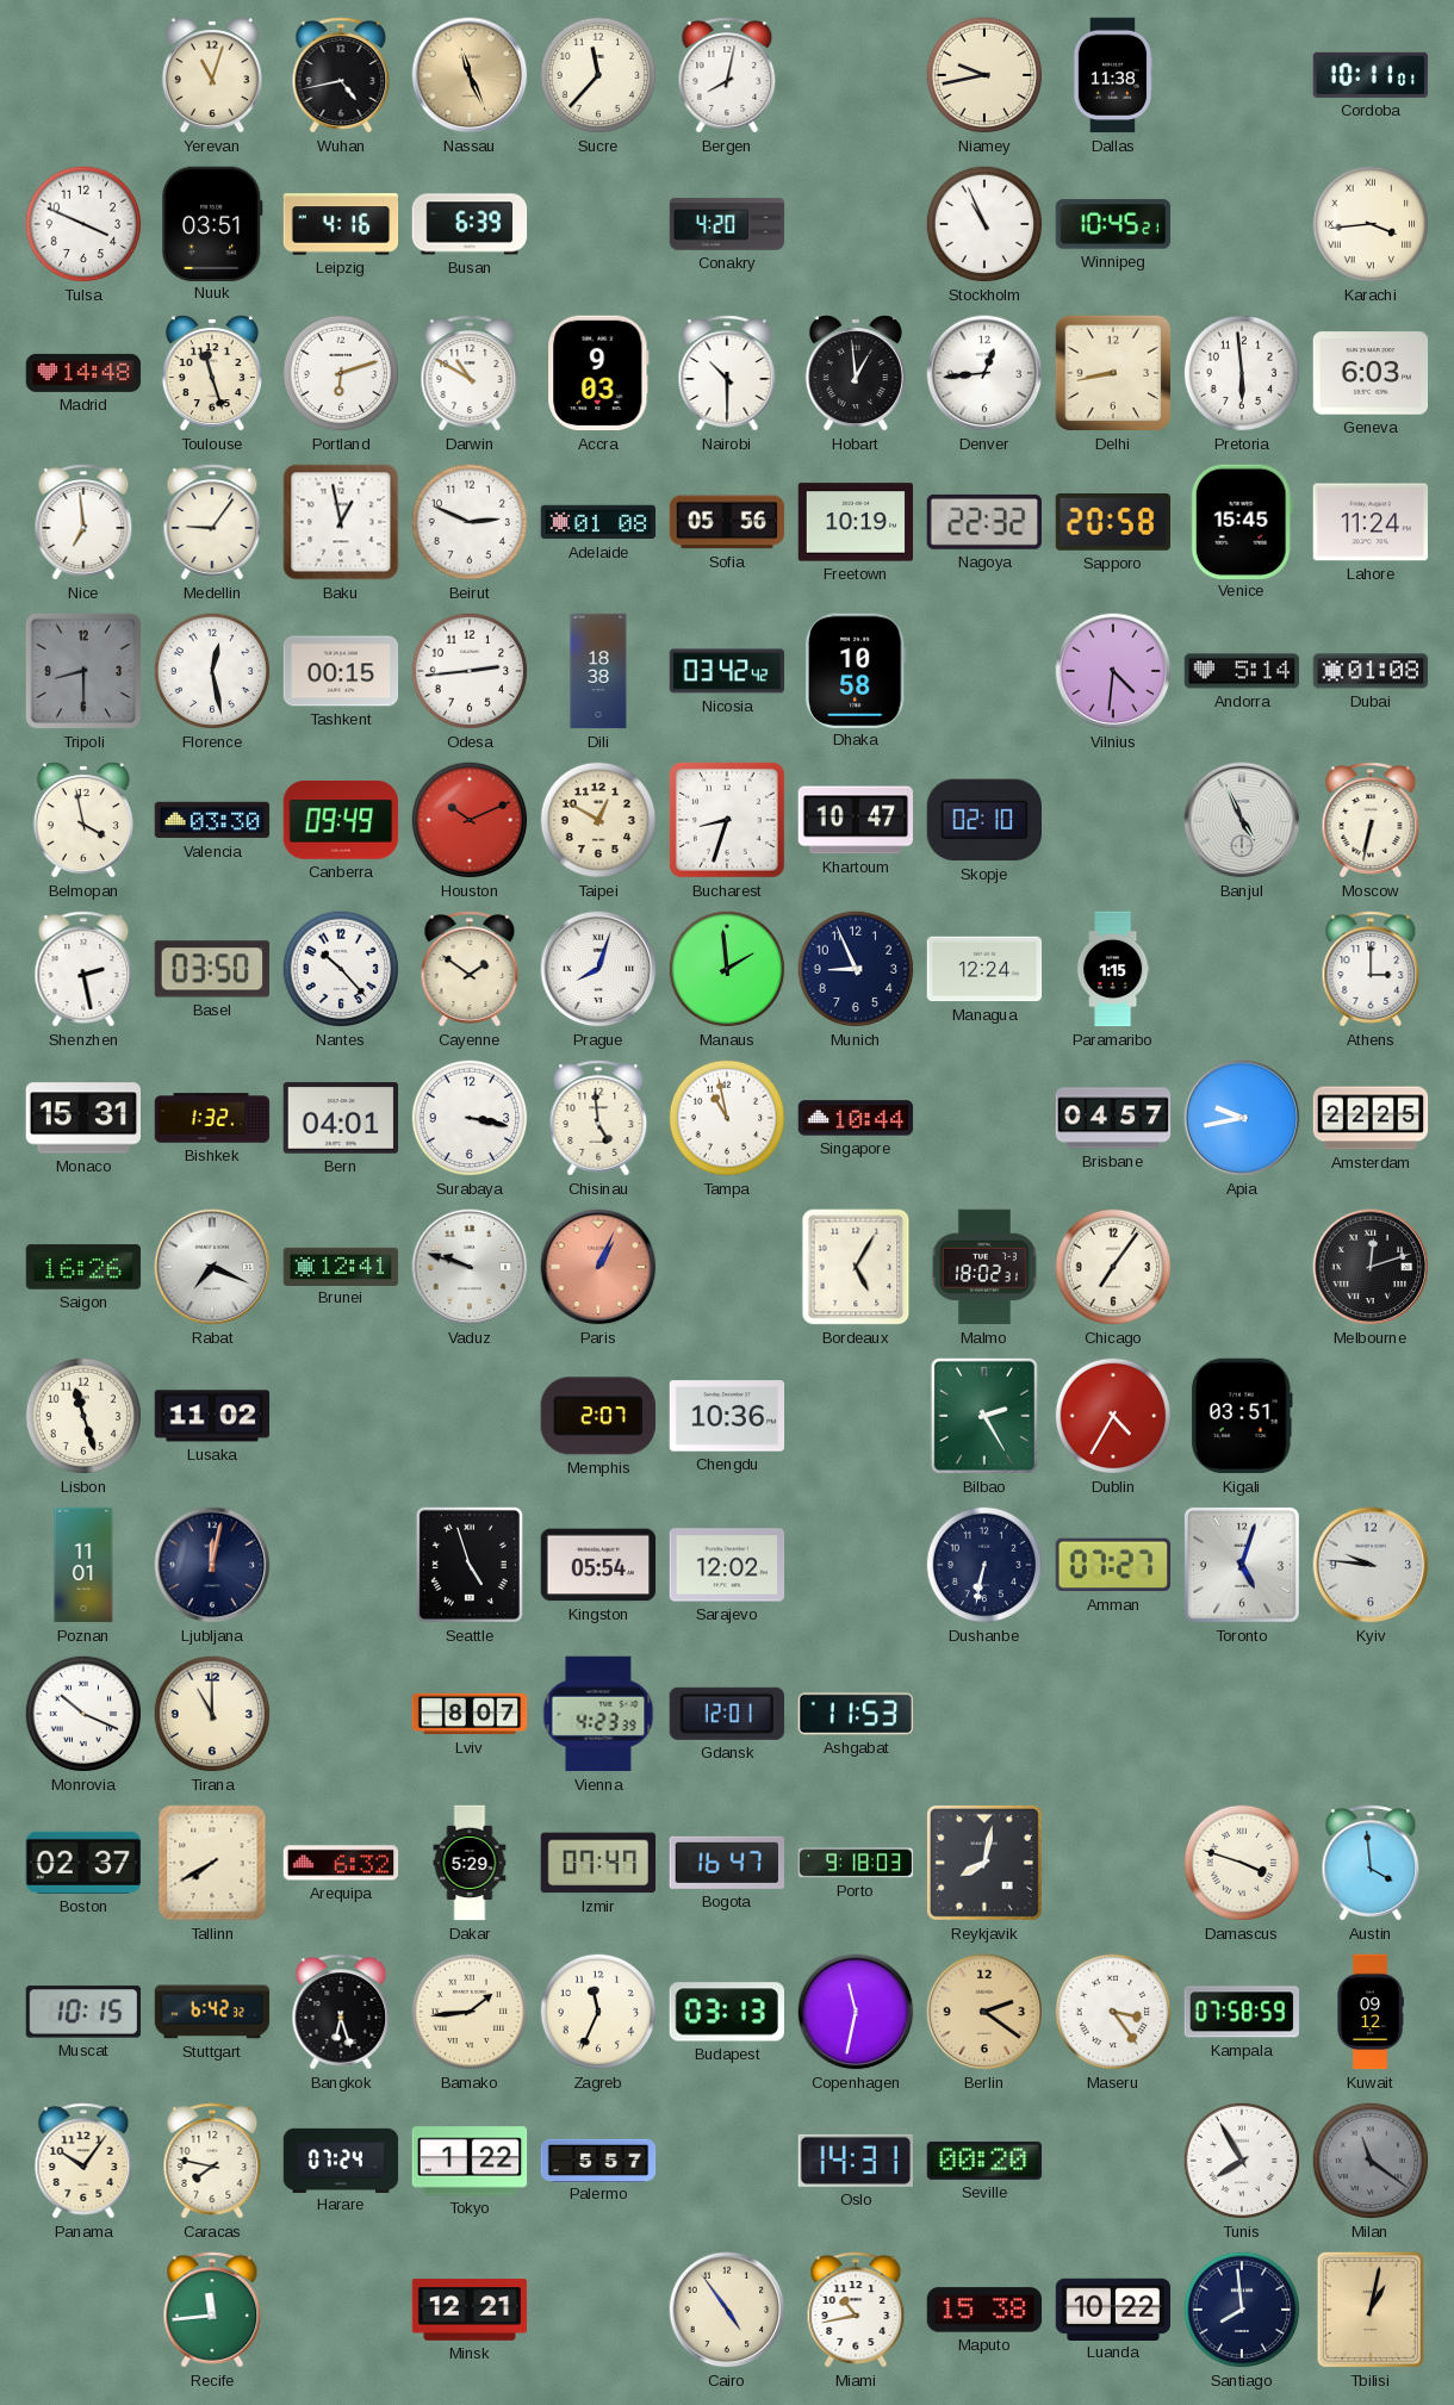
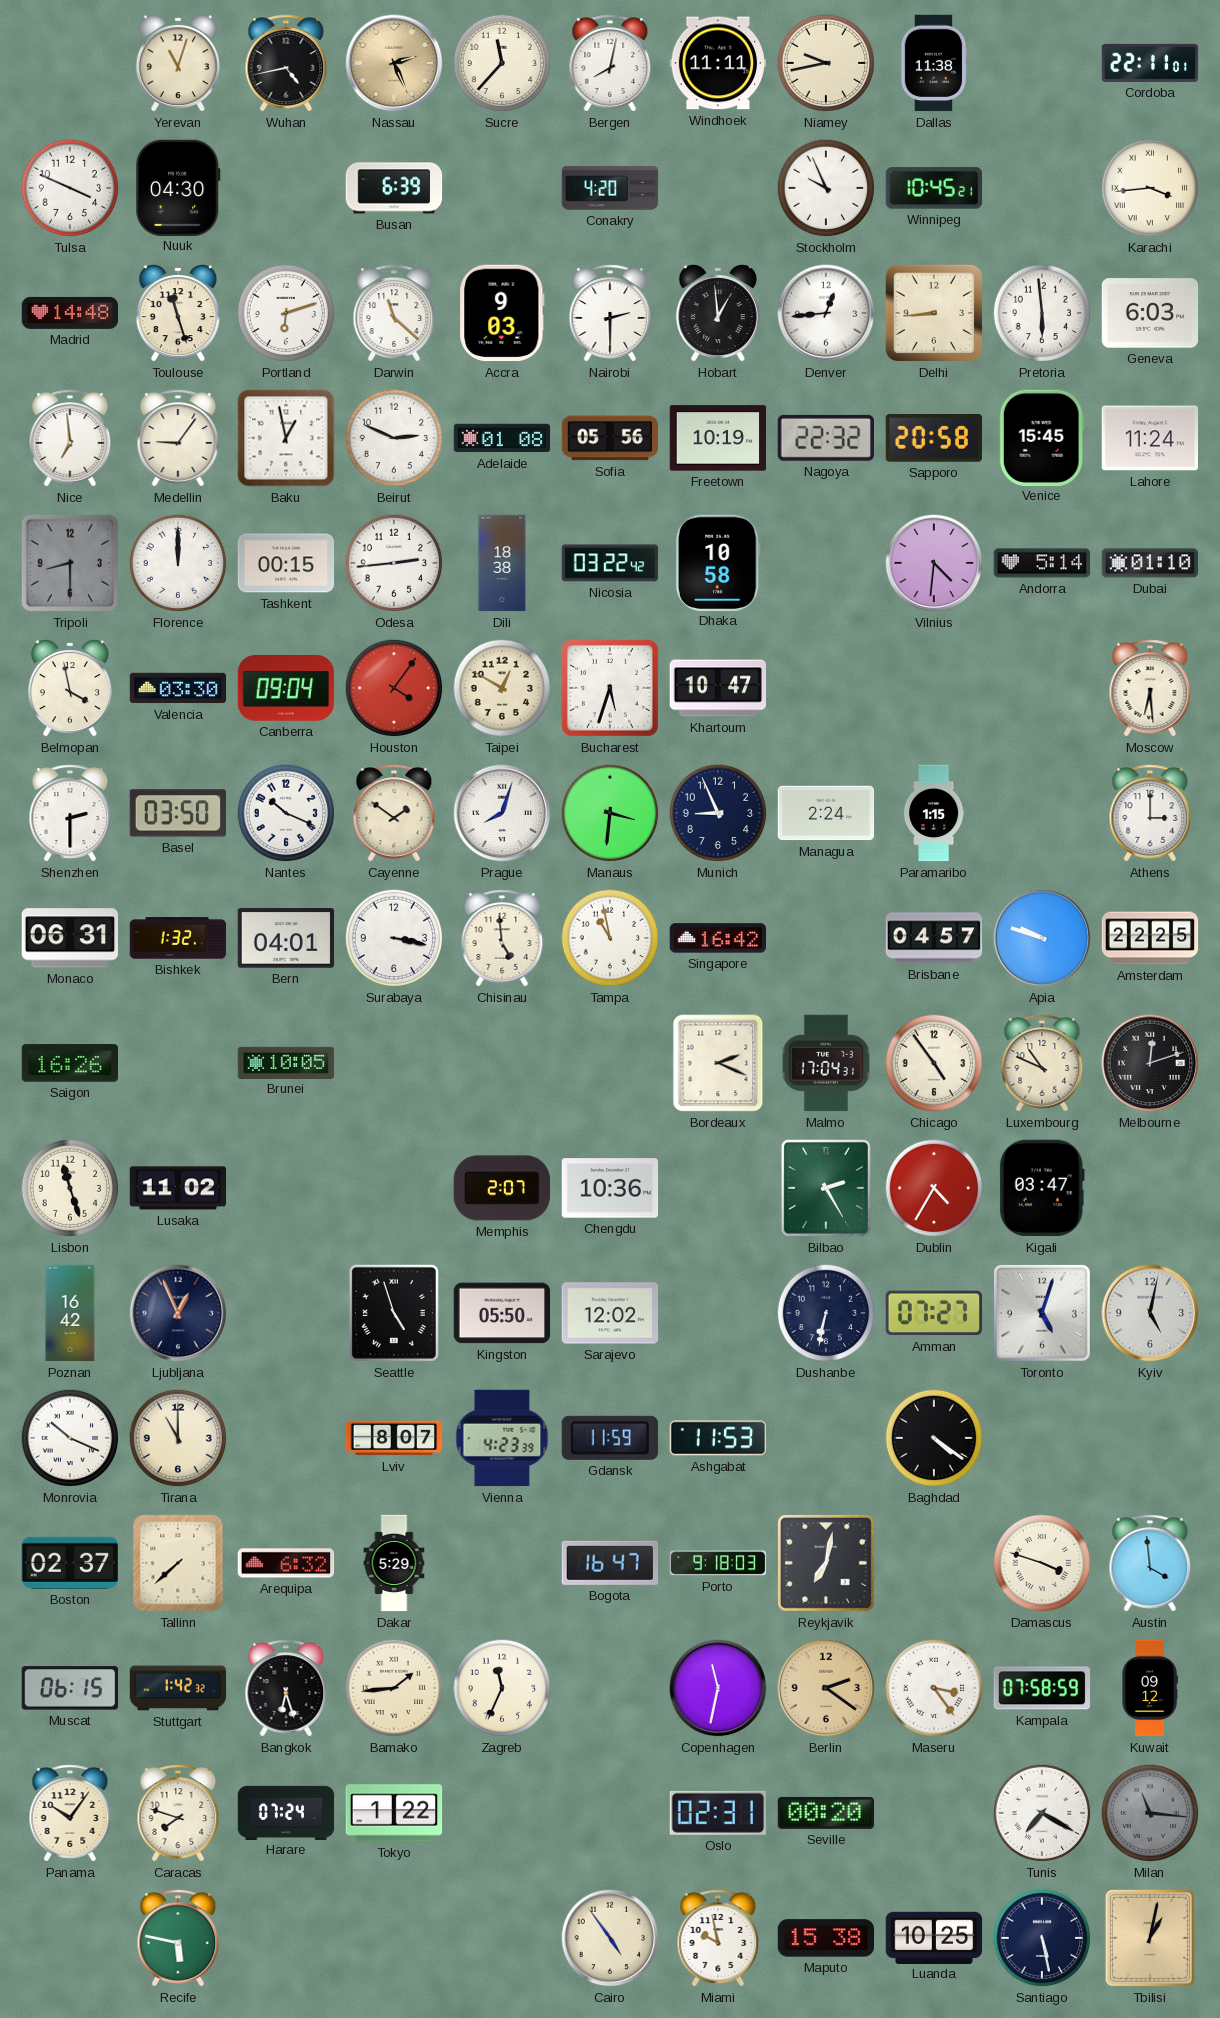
Nassau: 11:26 -> 2:26 (394, 63)
Windhoek: none -> 11:11 (718, 63)
Cordoba: 10:11 -> 22:11 (1150, 63)
Nuuk: 03:51 -> 04:30 (178, 187)
Leipzig: 4:16 -> none (341, 224)
Stockholm: 10:56 -> 9:56 (826, 188)
Darwin: 10:50 -> 11:22 (394, 313)
Nairobi: 10:30 -> 2:30 (610, 313)
Delhi: 8:43 -> 8:44 (934, 313)
Florence: 12:28 -> 12:00 (178, 563)
Nicosia: 03:42 -> 03:22 (610, 563)
Dubai: 01:08 -> 01:10 (1150, 563)
Canberra: 09:49 -> 09:04 (286, 689)
Houston: 10:11 -> 4:06 (394, 688)
Bucharest: 8:33 -> 5:33 (610, 688)
Skopje: 02:10 -> none (983, 820)
Banjul: 4:56 -> none (1242, 820)
Moscow: 6:32 -> 6:29 (1150, 688)
Shenzhen: 2:28 -> 2:30 (70, 813)
Nantes: 10:23 -> 10:19 (286, 813)
Manaus: 1:59 -> 3:31 (610, 813)
Managua: 12:24 -> 2:24 (826, 813)
Monaco: 15:31 -> 06:31 (70, 938)
Singapore: 10:44 -> 16:42 (718, 938)
Apia: 9:43 -> 9:48 (1042, 938)
Rabat: 7:19 -> none (212, 1267)
Brunei: 12:41 -> 10:05 (286, 1062)
Vaduz: 9:48 -> none (470, 1267)
Paris: 1:04 -> none (598, 1267)
Bordeaux: 5:05 -> 2:19 (718, 1063)
Malmo: 18:02 -> 17:04 (826, 1063)
Chicago: 7:06 -> 4:54 (934, 1063)
Luxembourg: none -> 10:49 (1042, 1063)
Kigali: 03:51 -> 03:47 (1042, 1188)
Poznan: 11:01 -> 16:42 (70, 1313)
Ljubljana: 12:02 -> 12:56 (178, 1313)
Kingston: 05:54 -> 05:50 (502, 1313)
Kyiv: 9:46 -> 5:02 (1150, 1313)
Gdansk: 12:01 -> 11:59 (610, 1438)
Baghdad: none -> 4:21 (934, 1438)
Tallinn: 7:40 -> 7:38 (178, 1563)
Izmir: 07:47 -> none (597, 1863)
Reykjavik: 8:02 -> 7:02 (826, 1563)
Muscat: 10:15 -> 06:15 (69, 1688)
Stuttgart: 6:42 -> 1:42 (178, 1688)
Budapest: 03:13 -> none (727, 2012)
Caracas: 7:47 -> 7:48 (178, 1813)
Palermo: 5:57 -> none (598, 2159)
Oslo: 14:31 -> 02:31 (718, 1813)
Tunis: 7:55 -> 7:20 (1042, 1813)
Milan: 11:21 -> 11:16 (1150, 1813)
Recife: 11:44 -> 5:47 (178, 1938)
Minsk: 12:21 -> none (470, 2310)
Miami: 10:43 -> 9:58 (718, 1938)
Luanda: 10:22 -> 10:25 (934, 1937)
Santiago: 7:59 -> 5:28 (1042, 1938)
